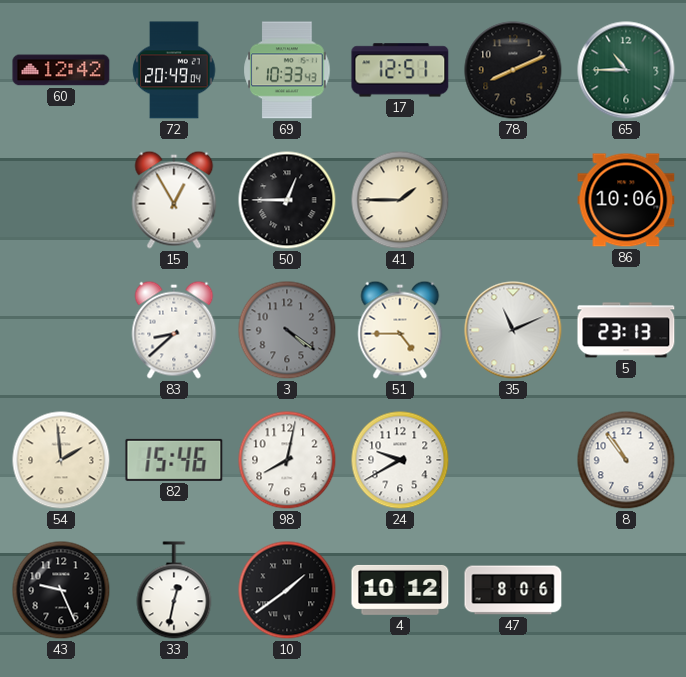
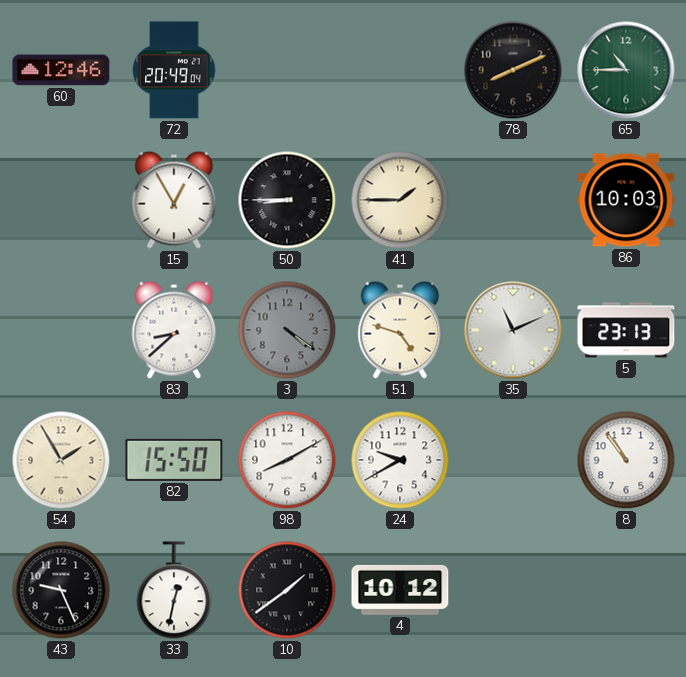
60: 12:42 -> 12:46 (61, 70)
69: 10:33 -> none (287, 70)
17: 12:51 -> none (400, 70)
50: 12:45 -> 8:45 (287, 200)
86: 10:06 -> 10:03 (626, 200)
51: 4:45 -> 4:48 (400, 330)
54: 1:59 -> 1:55 (61, 460)
82: 15:46 -> 15:50 (174, 460)
98: 8:02 -> 8:10 (287, 460)
47: 8:06 -> none (513, 590)
